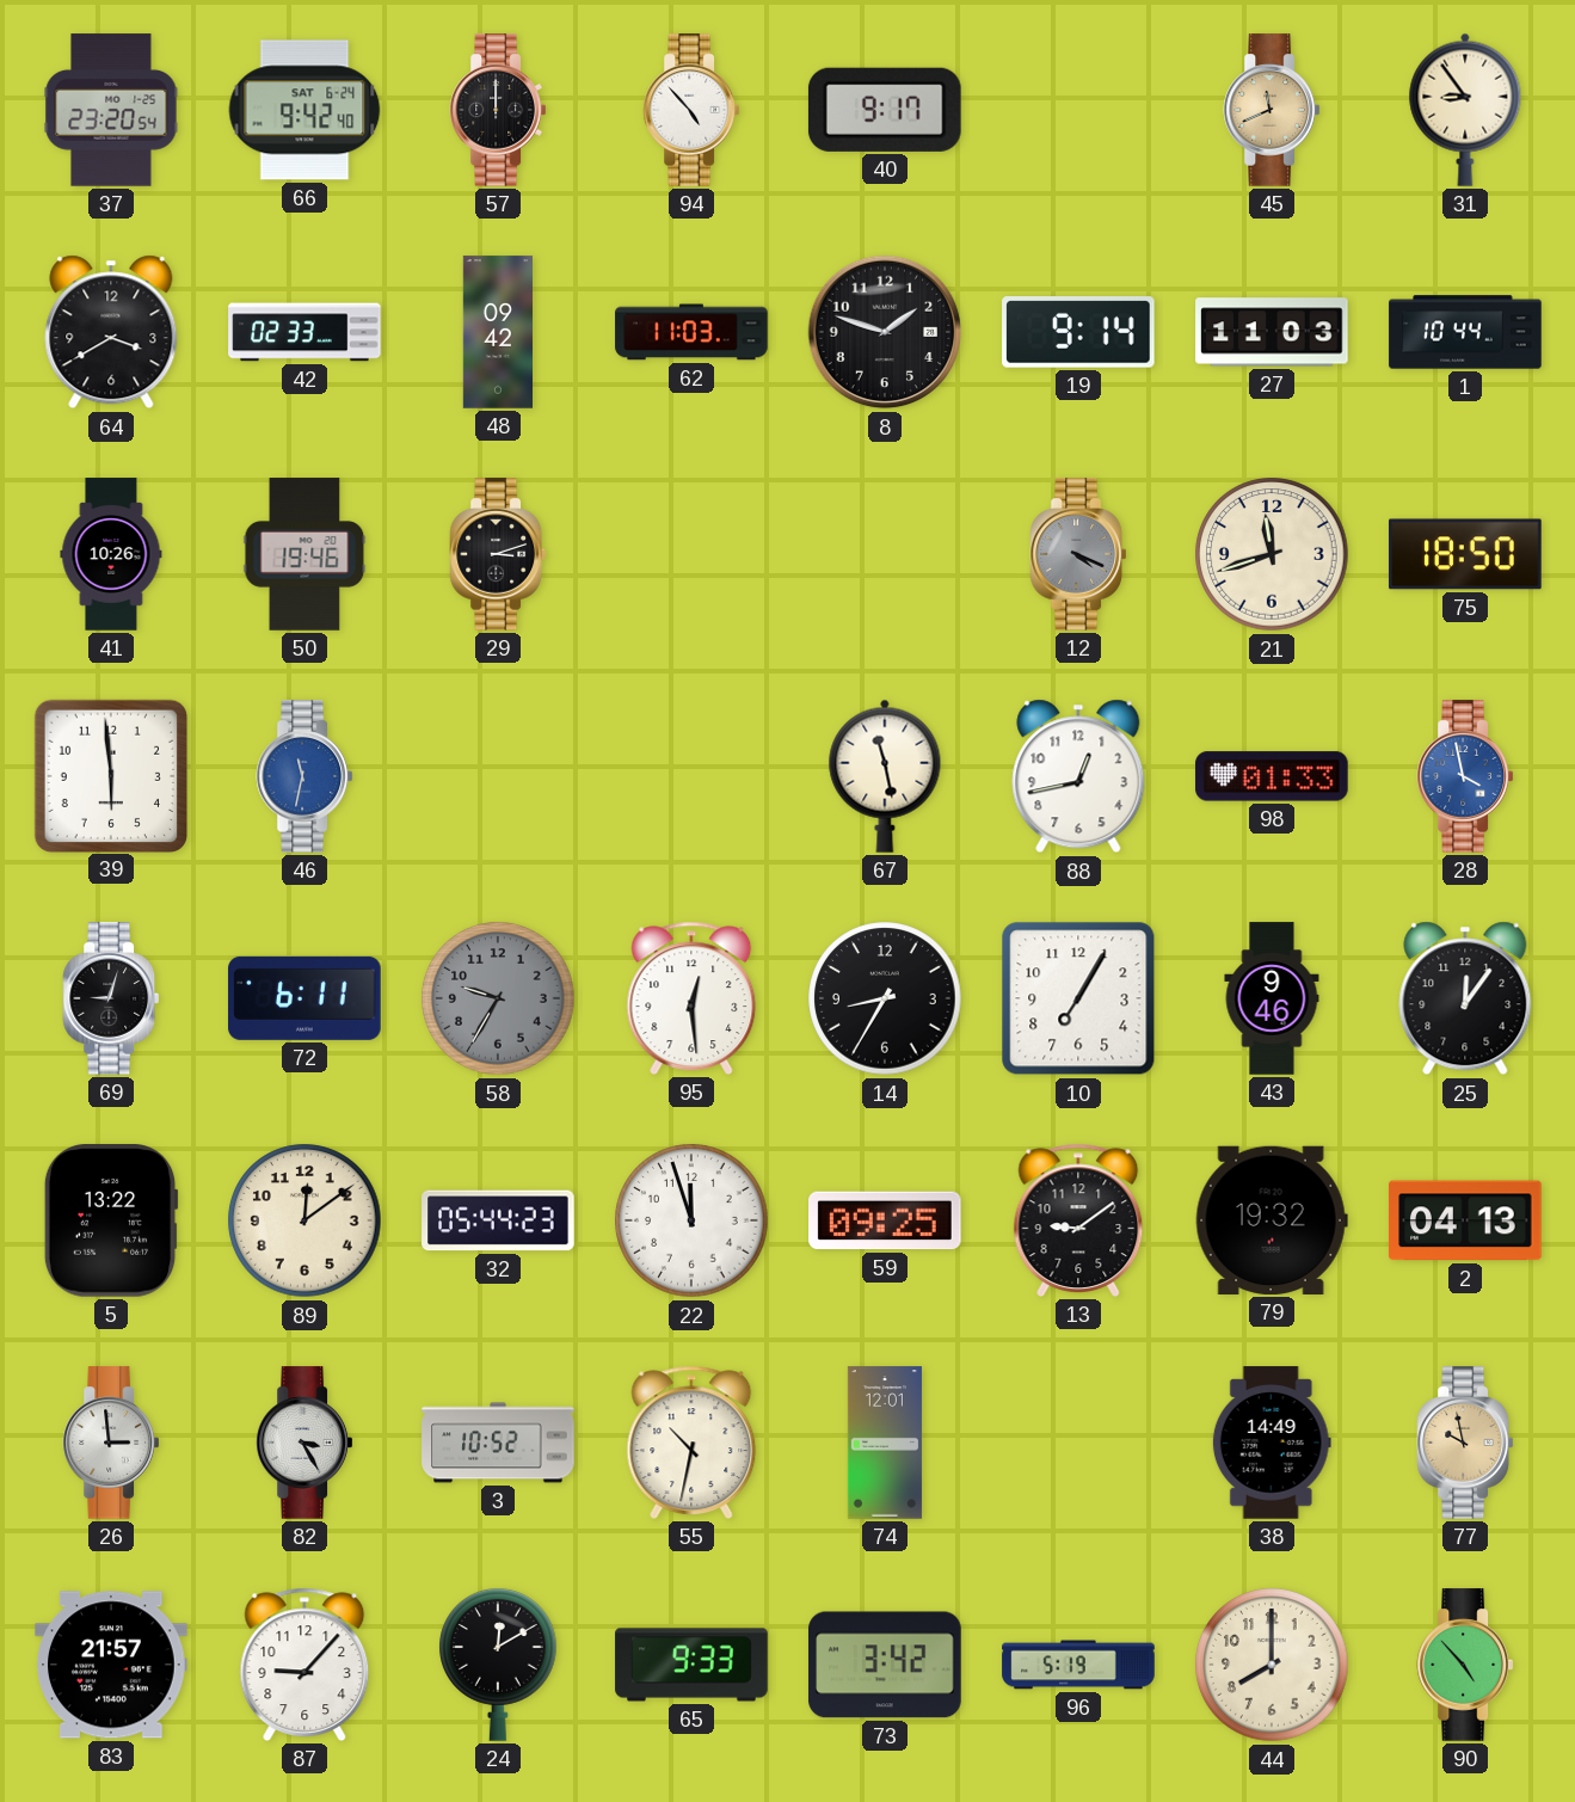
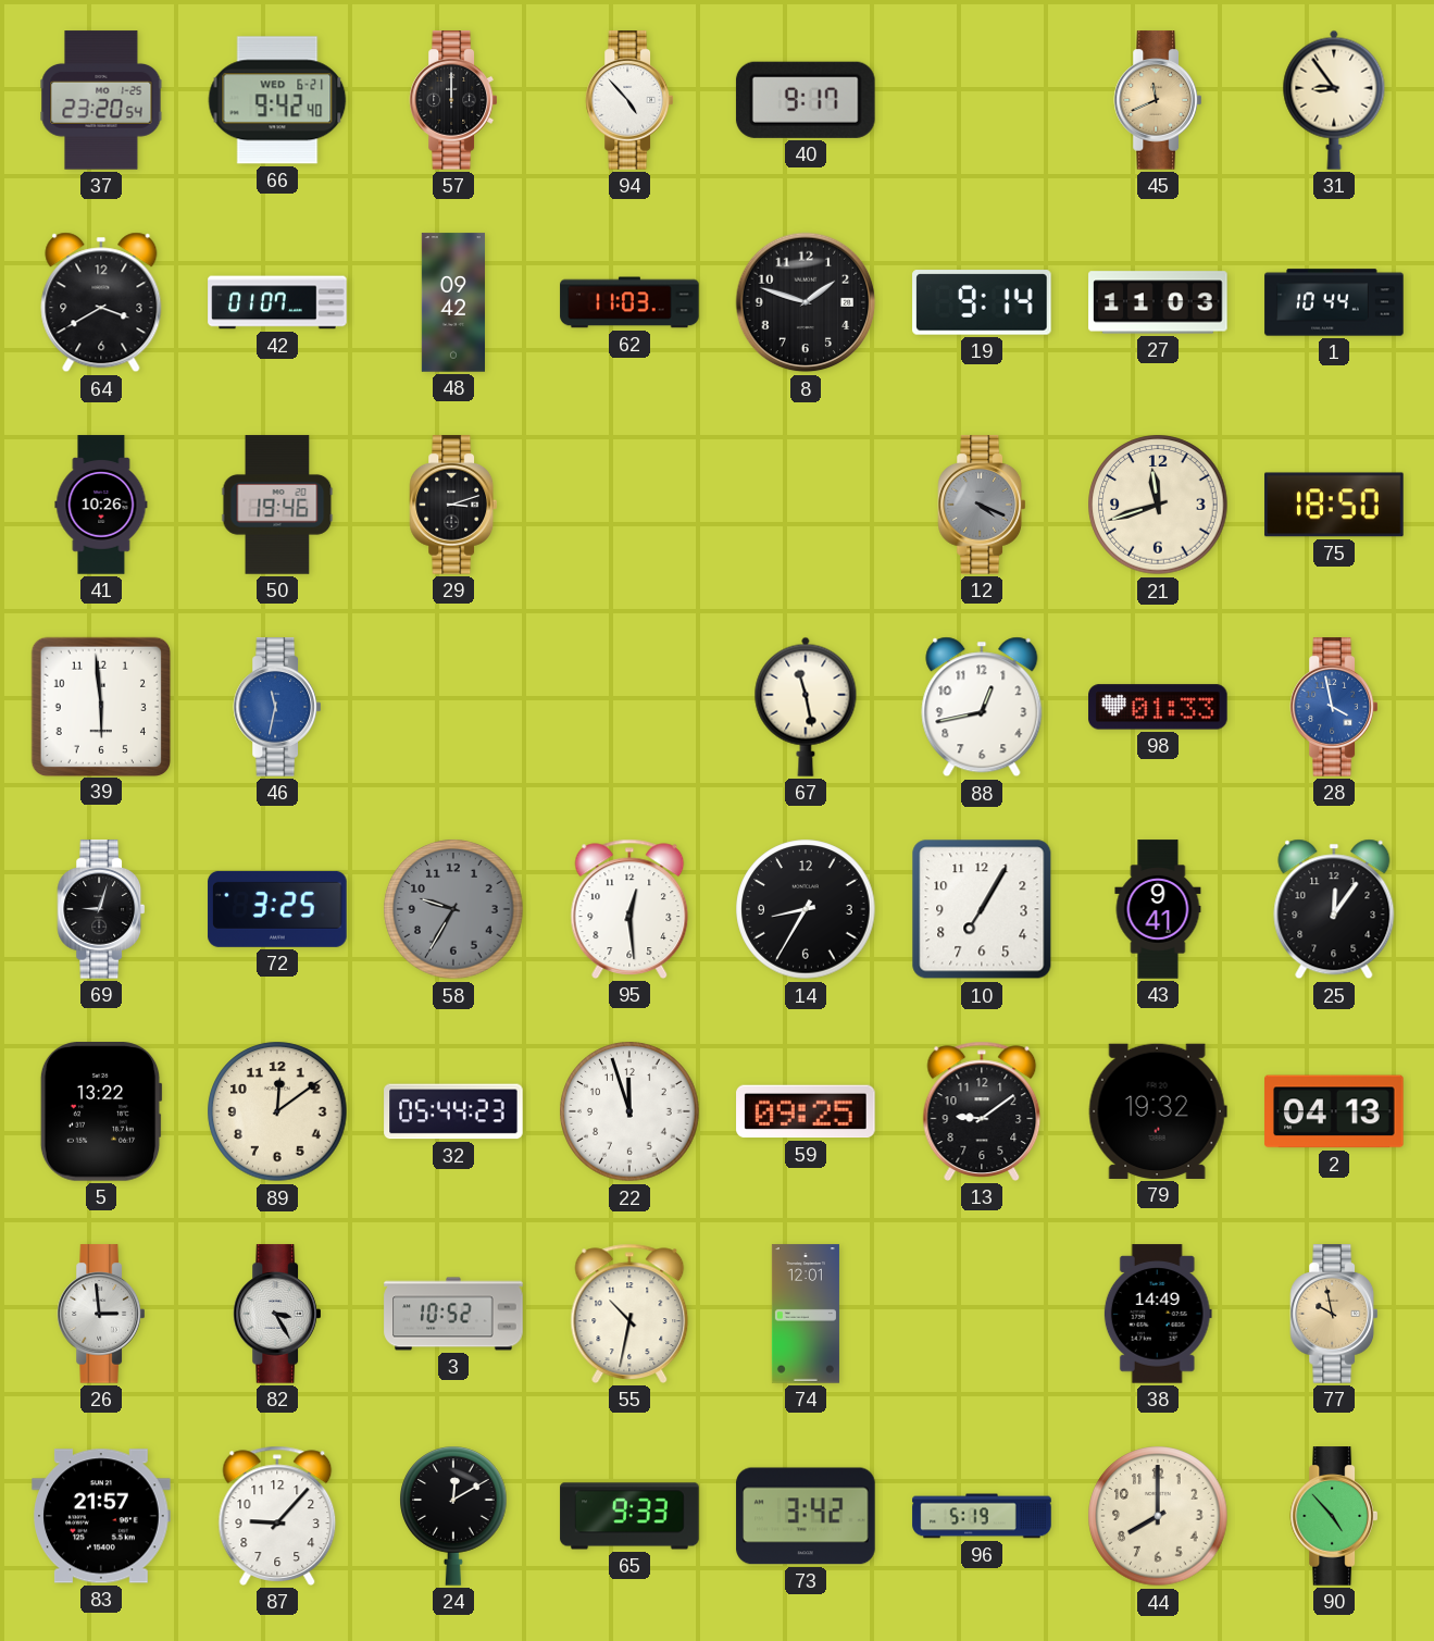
66 date: SAT 6-24 -> WED 6-21 (277, 100)
42: 02:33 -> 01:07 (277, 302)
72: 6:11 -> 3:25 (277, 909)
43: 9:46 -> 9:41 (1158, 909)
